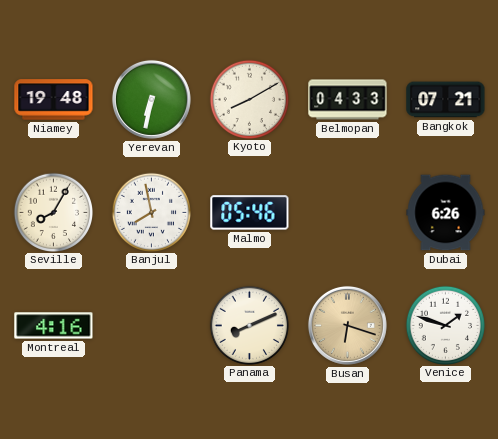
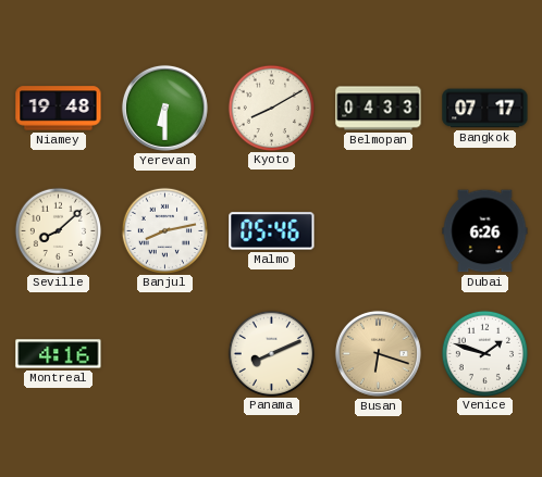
Yerevan: 6:32 -> 6:30 (164, 108)
Bangkok: 07:21 -> 07:17 (485, 109)
Seville: 8:05 -> 8:08 (58, 230)
Banjul: 7:58 -> 8:13 (164, 230)
